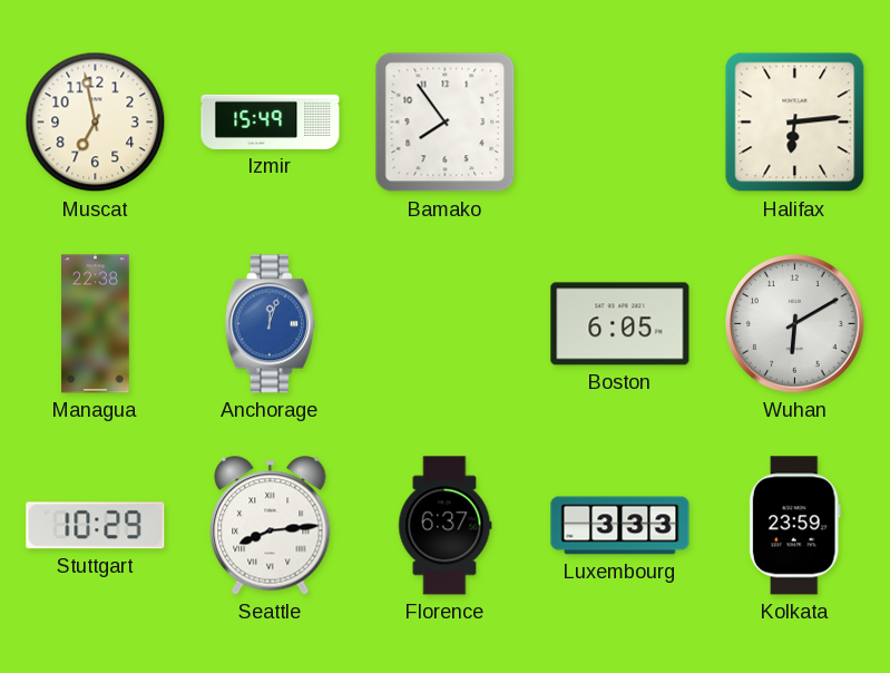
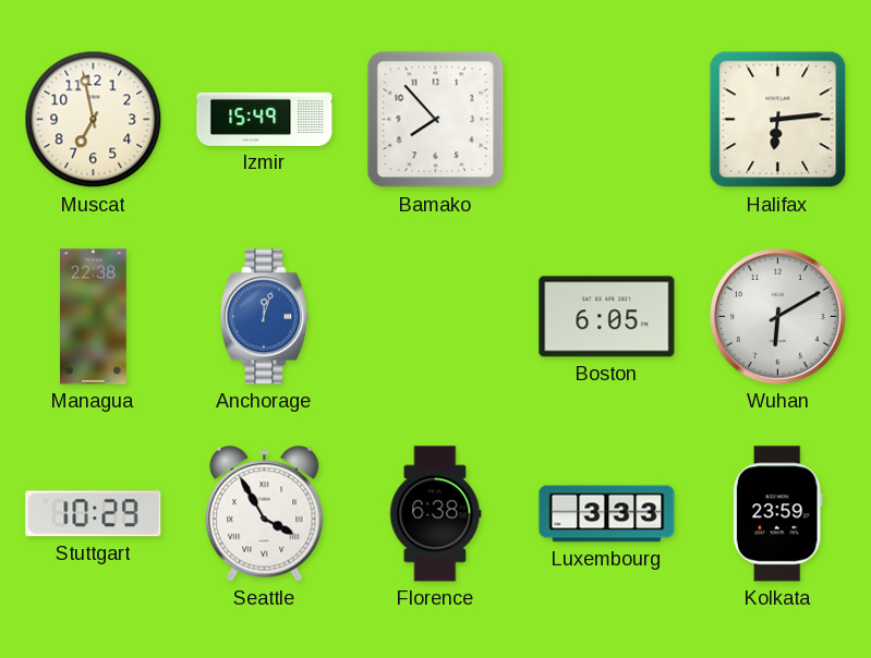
Bamako: 7:54 -> 7:53 (436, 120)
Seattle: 8:14 -> 3:55 (265, 514)
Florence: 6:37 -> 6:38 (436, 514)
